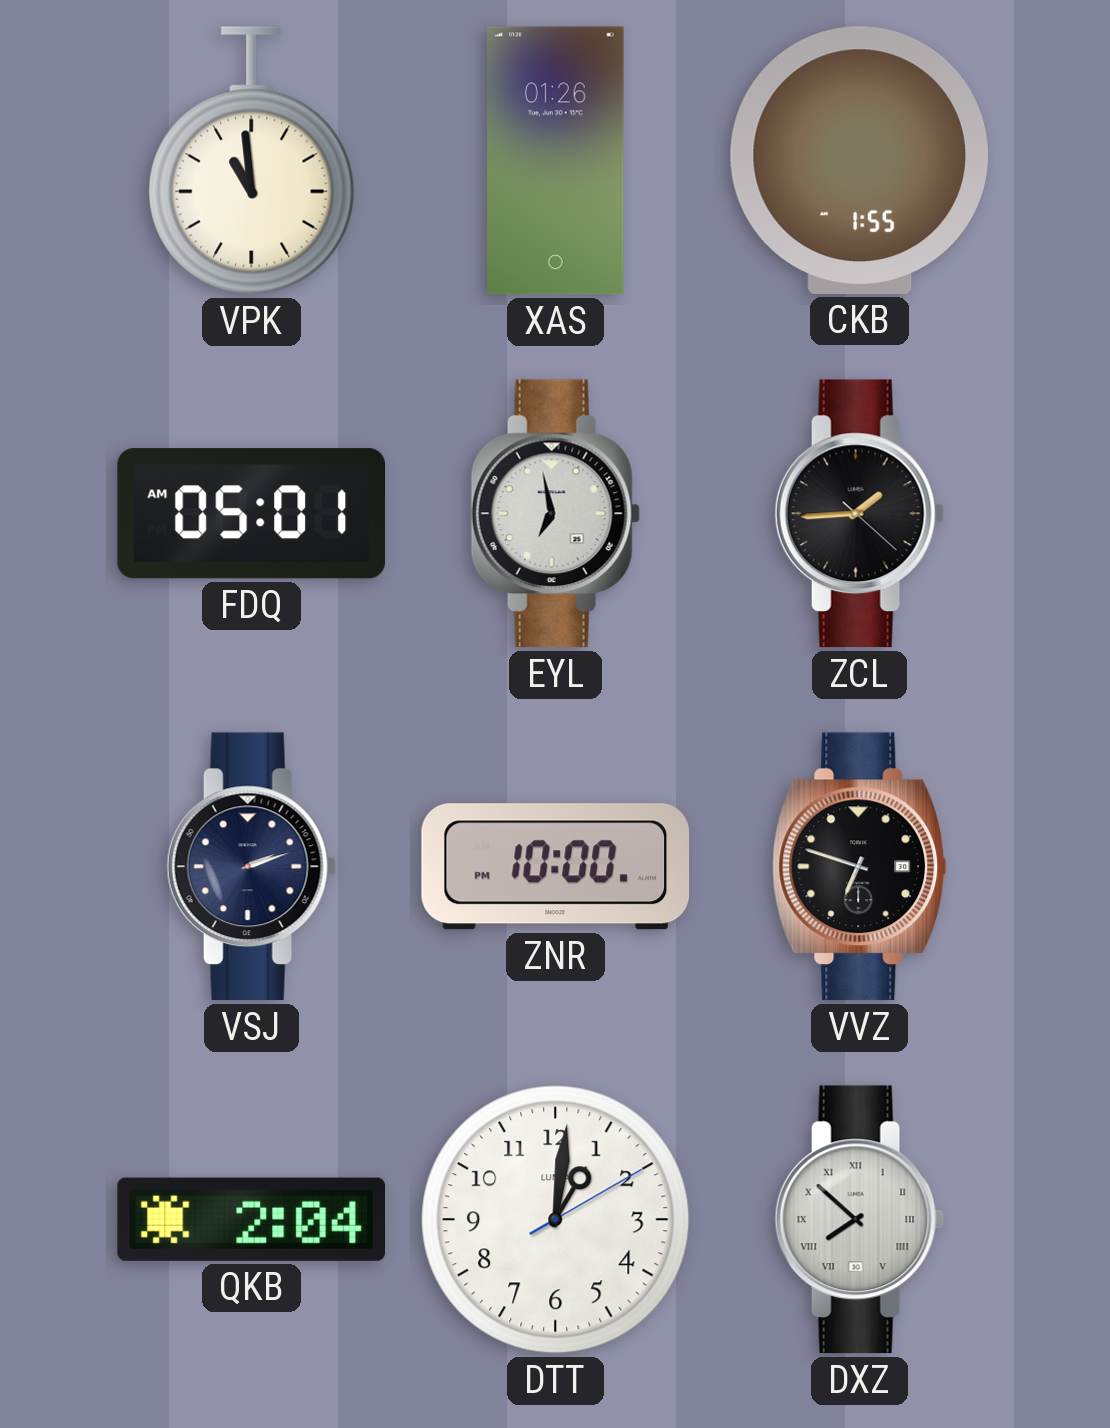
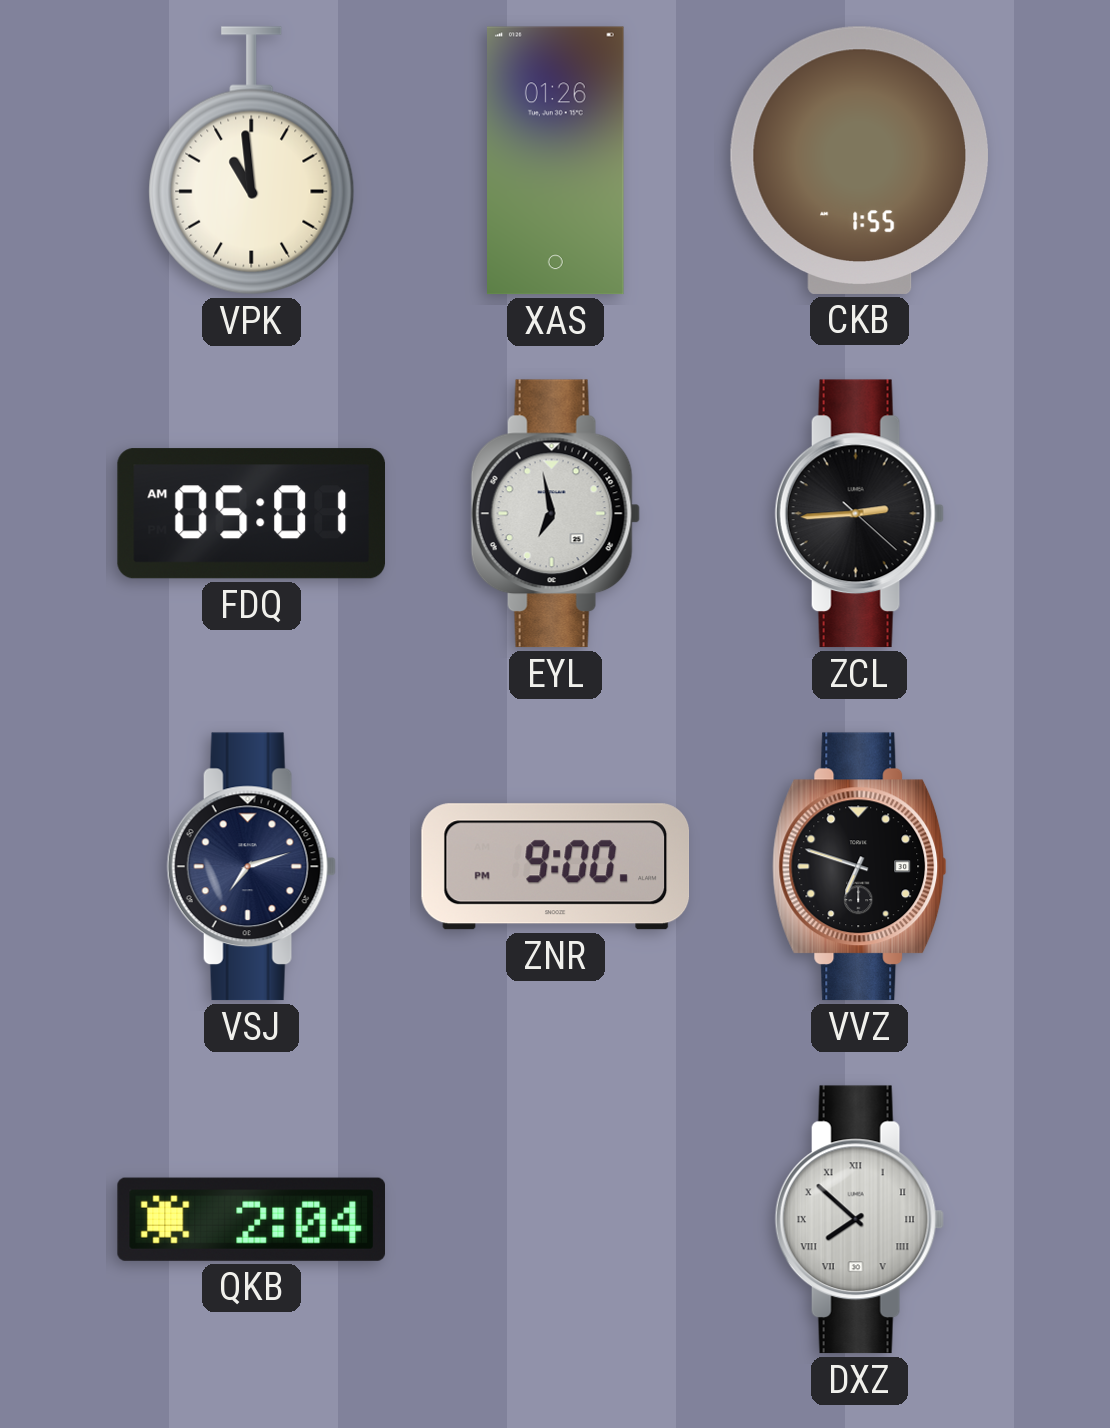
ZCL: 1:44 -> 2:44 (859, 514)
VSJ: 2:12 -> 7:12 (251, 867)
ZNR: 10:00 -> 9:00 (556, 867)
DTT: 1:01 -> none (556, 1220)
